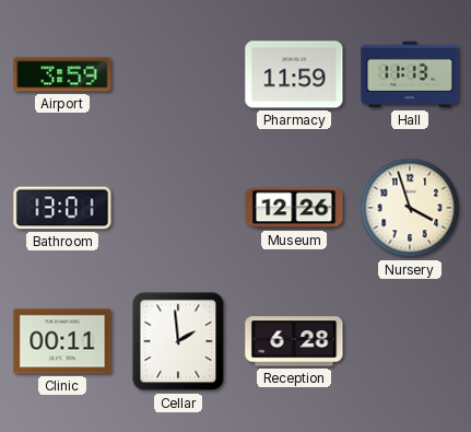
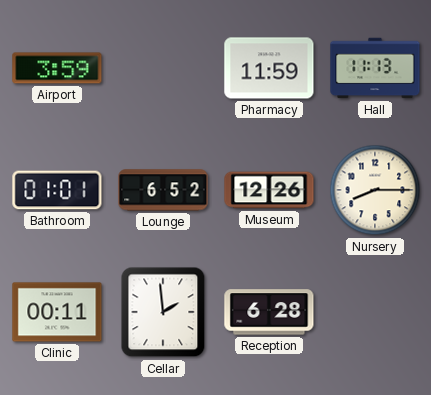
Bathroom: 13:01 -> 01:01 (57, 190)
Lounge: none -> 6:52 (163, 190)
Nursery: 3:57 -> 8:15 (375, 190)
